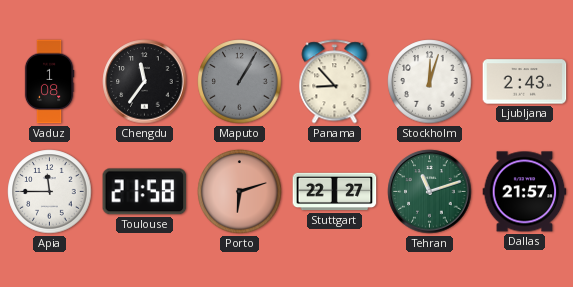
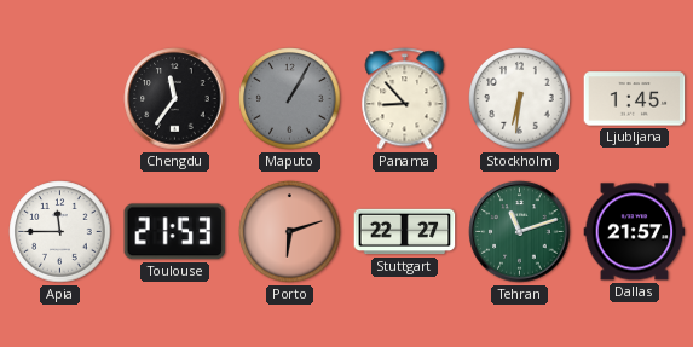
Vaduz: 1:08 -> none (49, 82)
Stockholm: 12:03 -> 6:31 (520, 99)
Ljubljana: 2:43 -> 1:45 (635, 99)
Toulouse: 21:58 -> 21:53 (175, 232)
